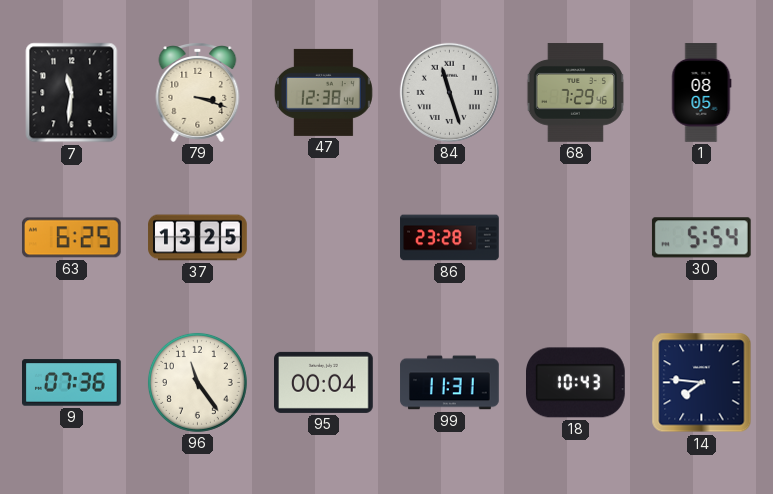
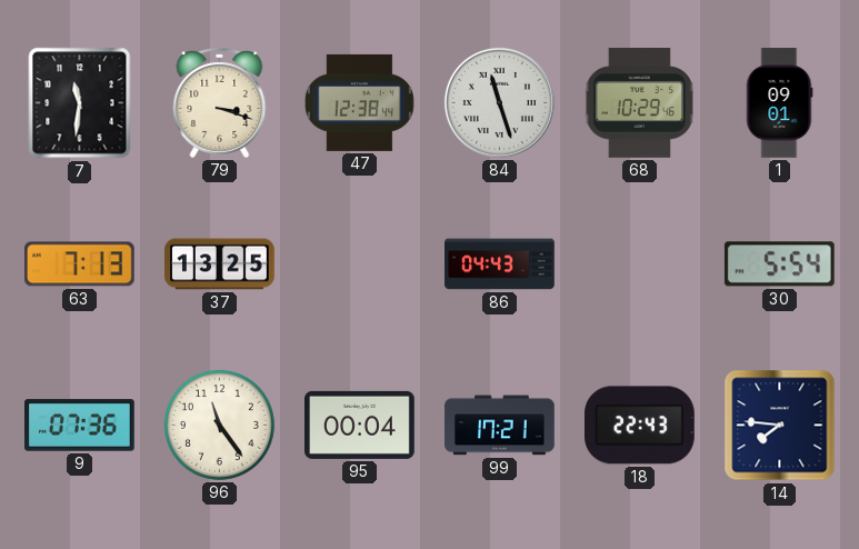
68: 7:29 -> 10:29 (639, 103)
1: 08:05 -> 09:01 (779, 103)
63: 6:25 -> 7:13 (79, 264)
86: 23:28 -> 04:43 (500, 264)
99: 11:31 -> 17:21 (500, 426)
18: 10:43 -> 22:43 (640, 426)
